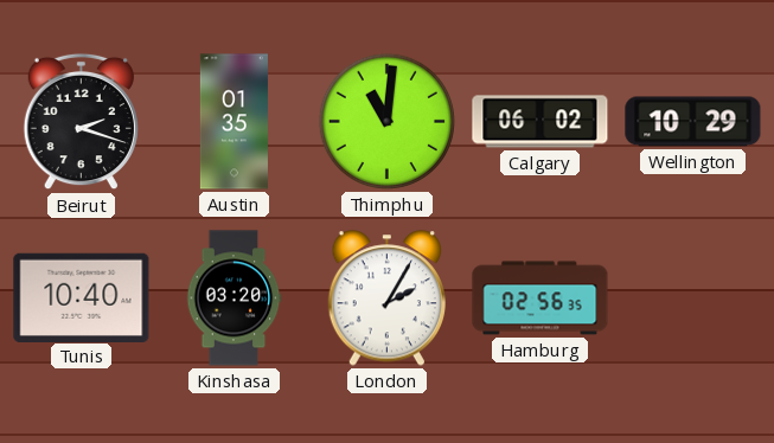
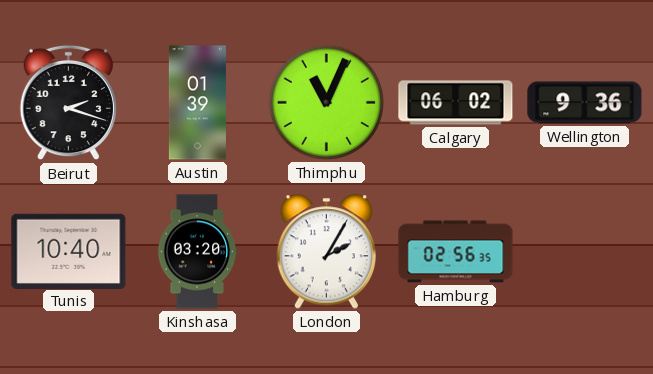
Austin: 01:35 -> 01:39 (197, 103)
Thimphu: 11:01 -> 11:04 (326, 102)
Wellington: 10:29 -> 9:36 (585, 103)
